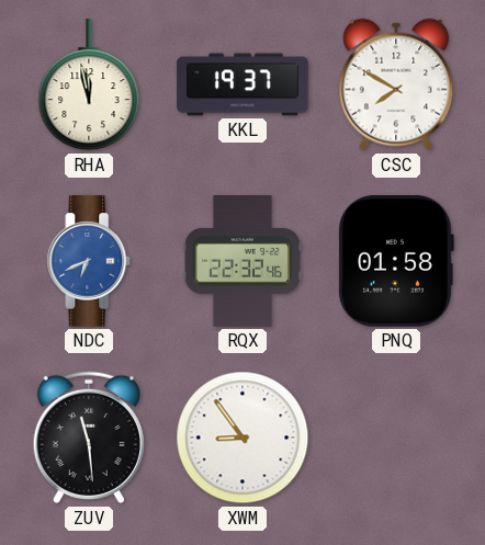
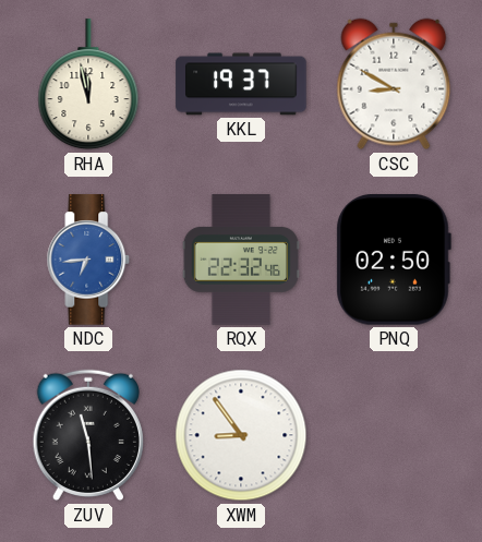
CSC: 7:50 -> 8:50 (394, 84)
NDC: 6:41 -> 6:44 (88, 260)
PNQ: 01:58 -> 02:50 (394, 261)
